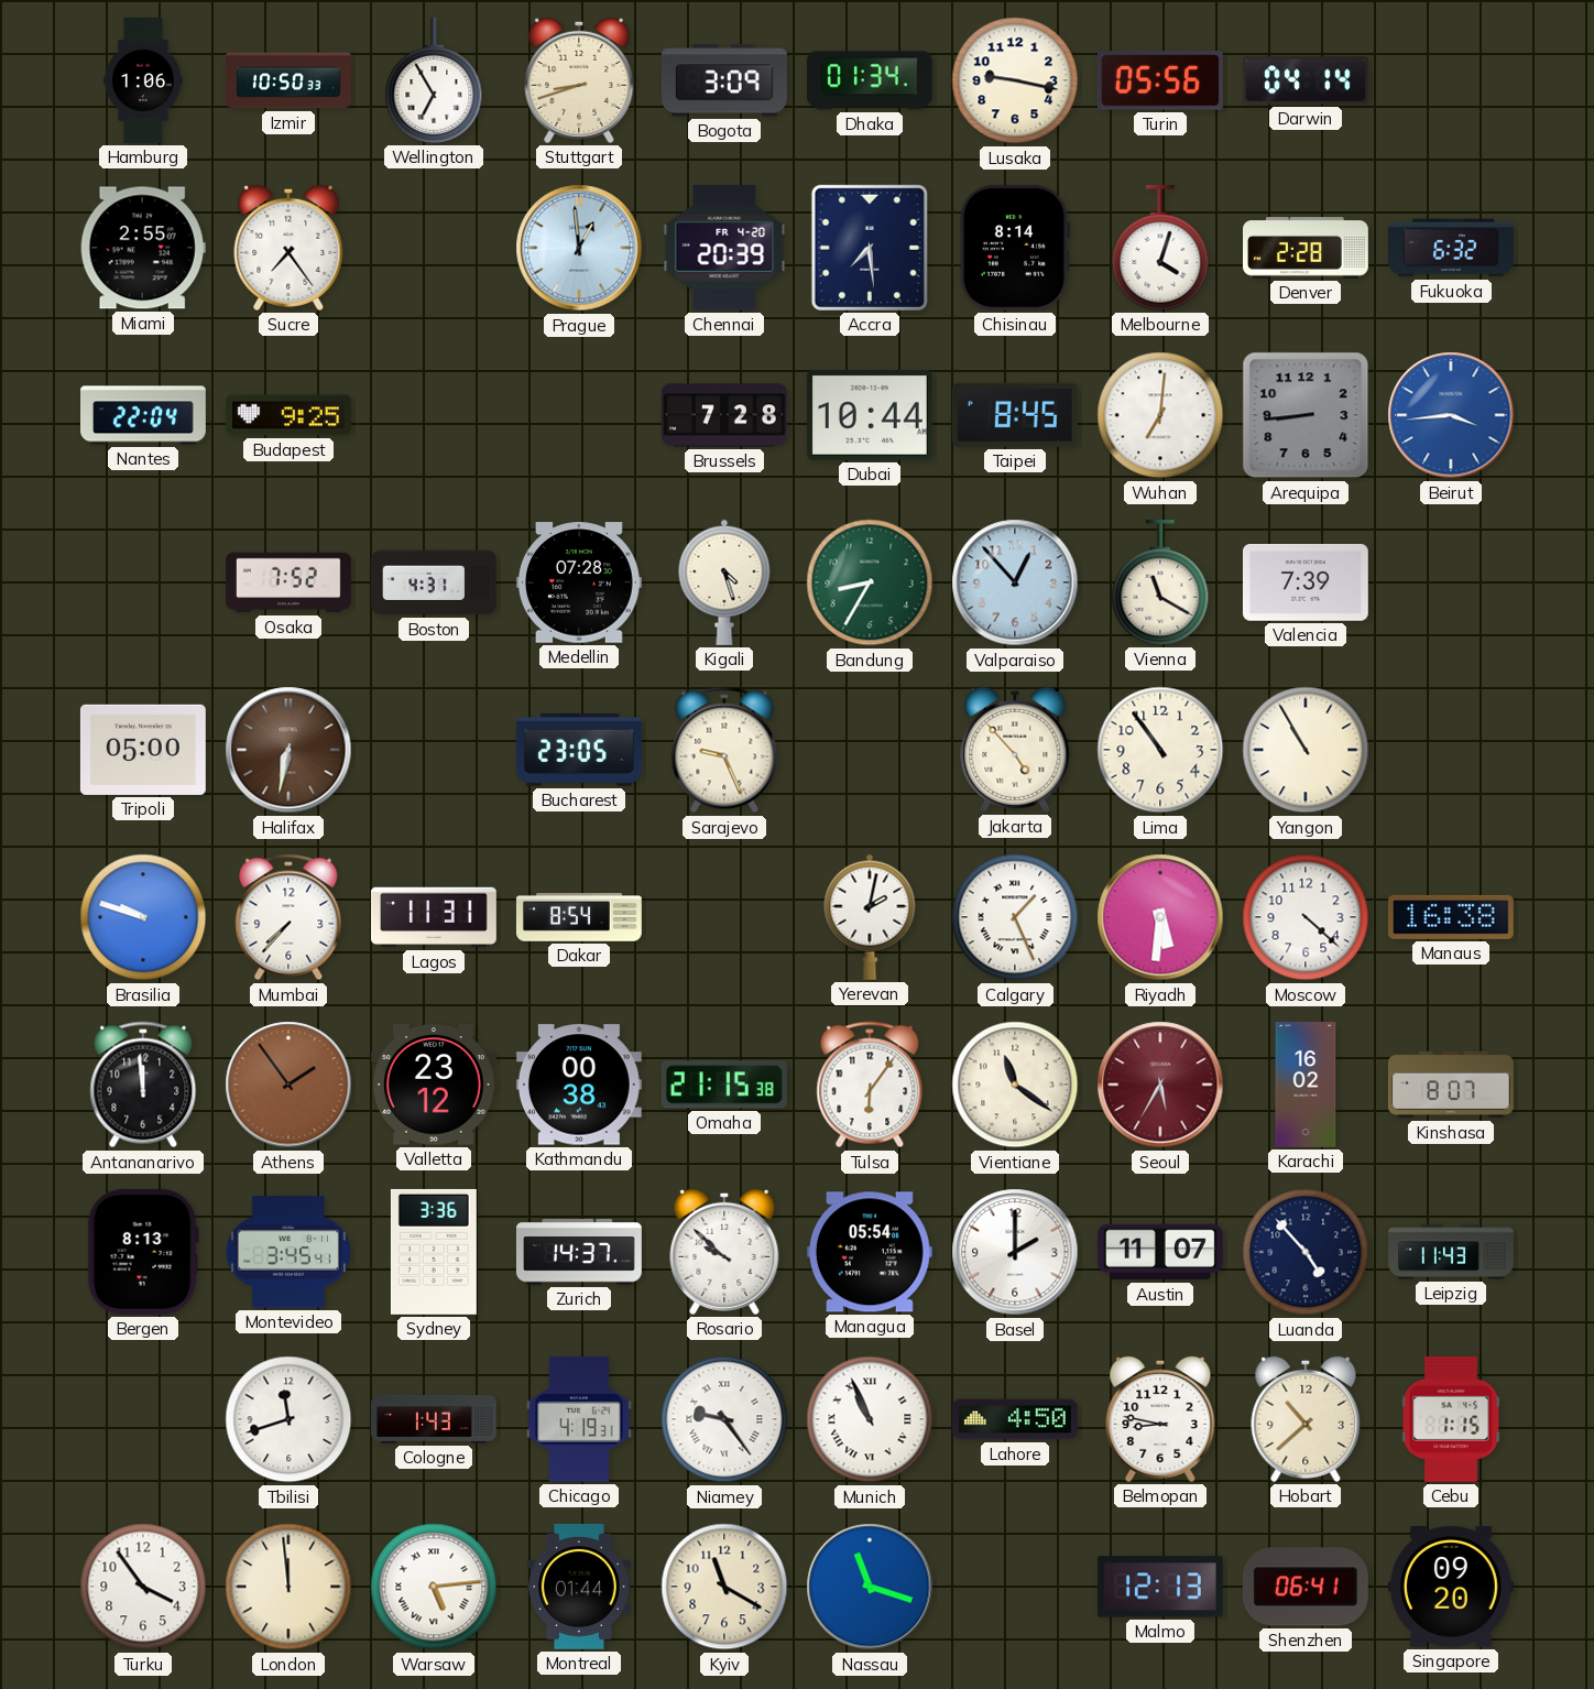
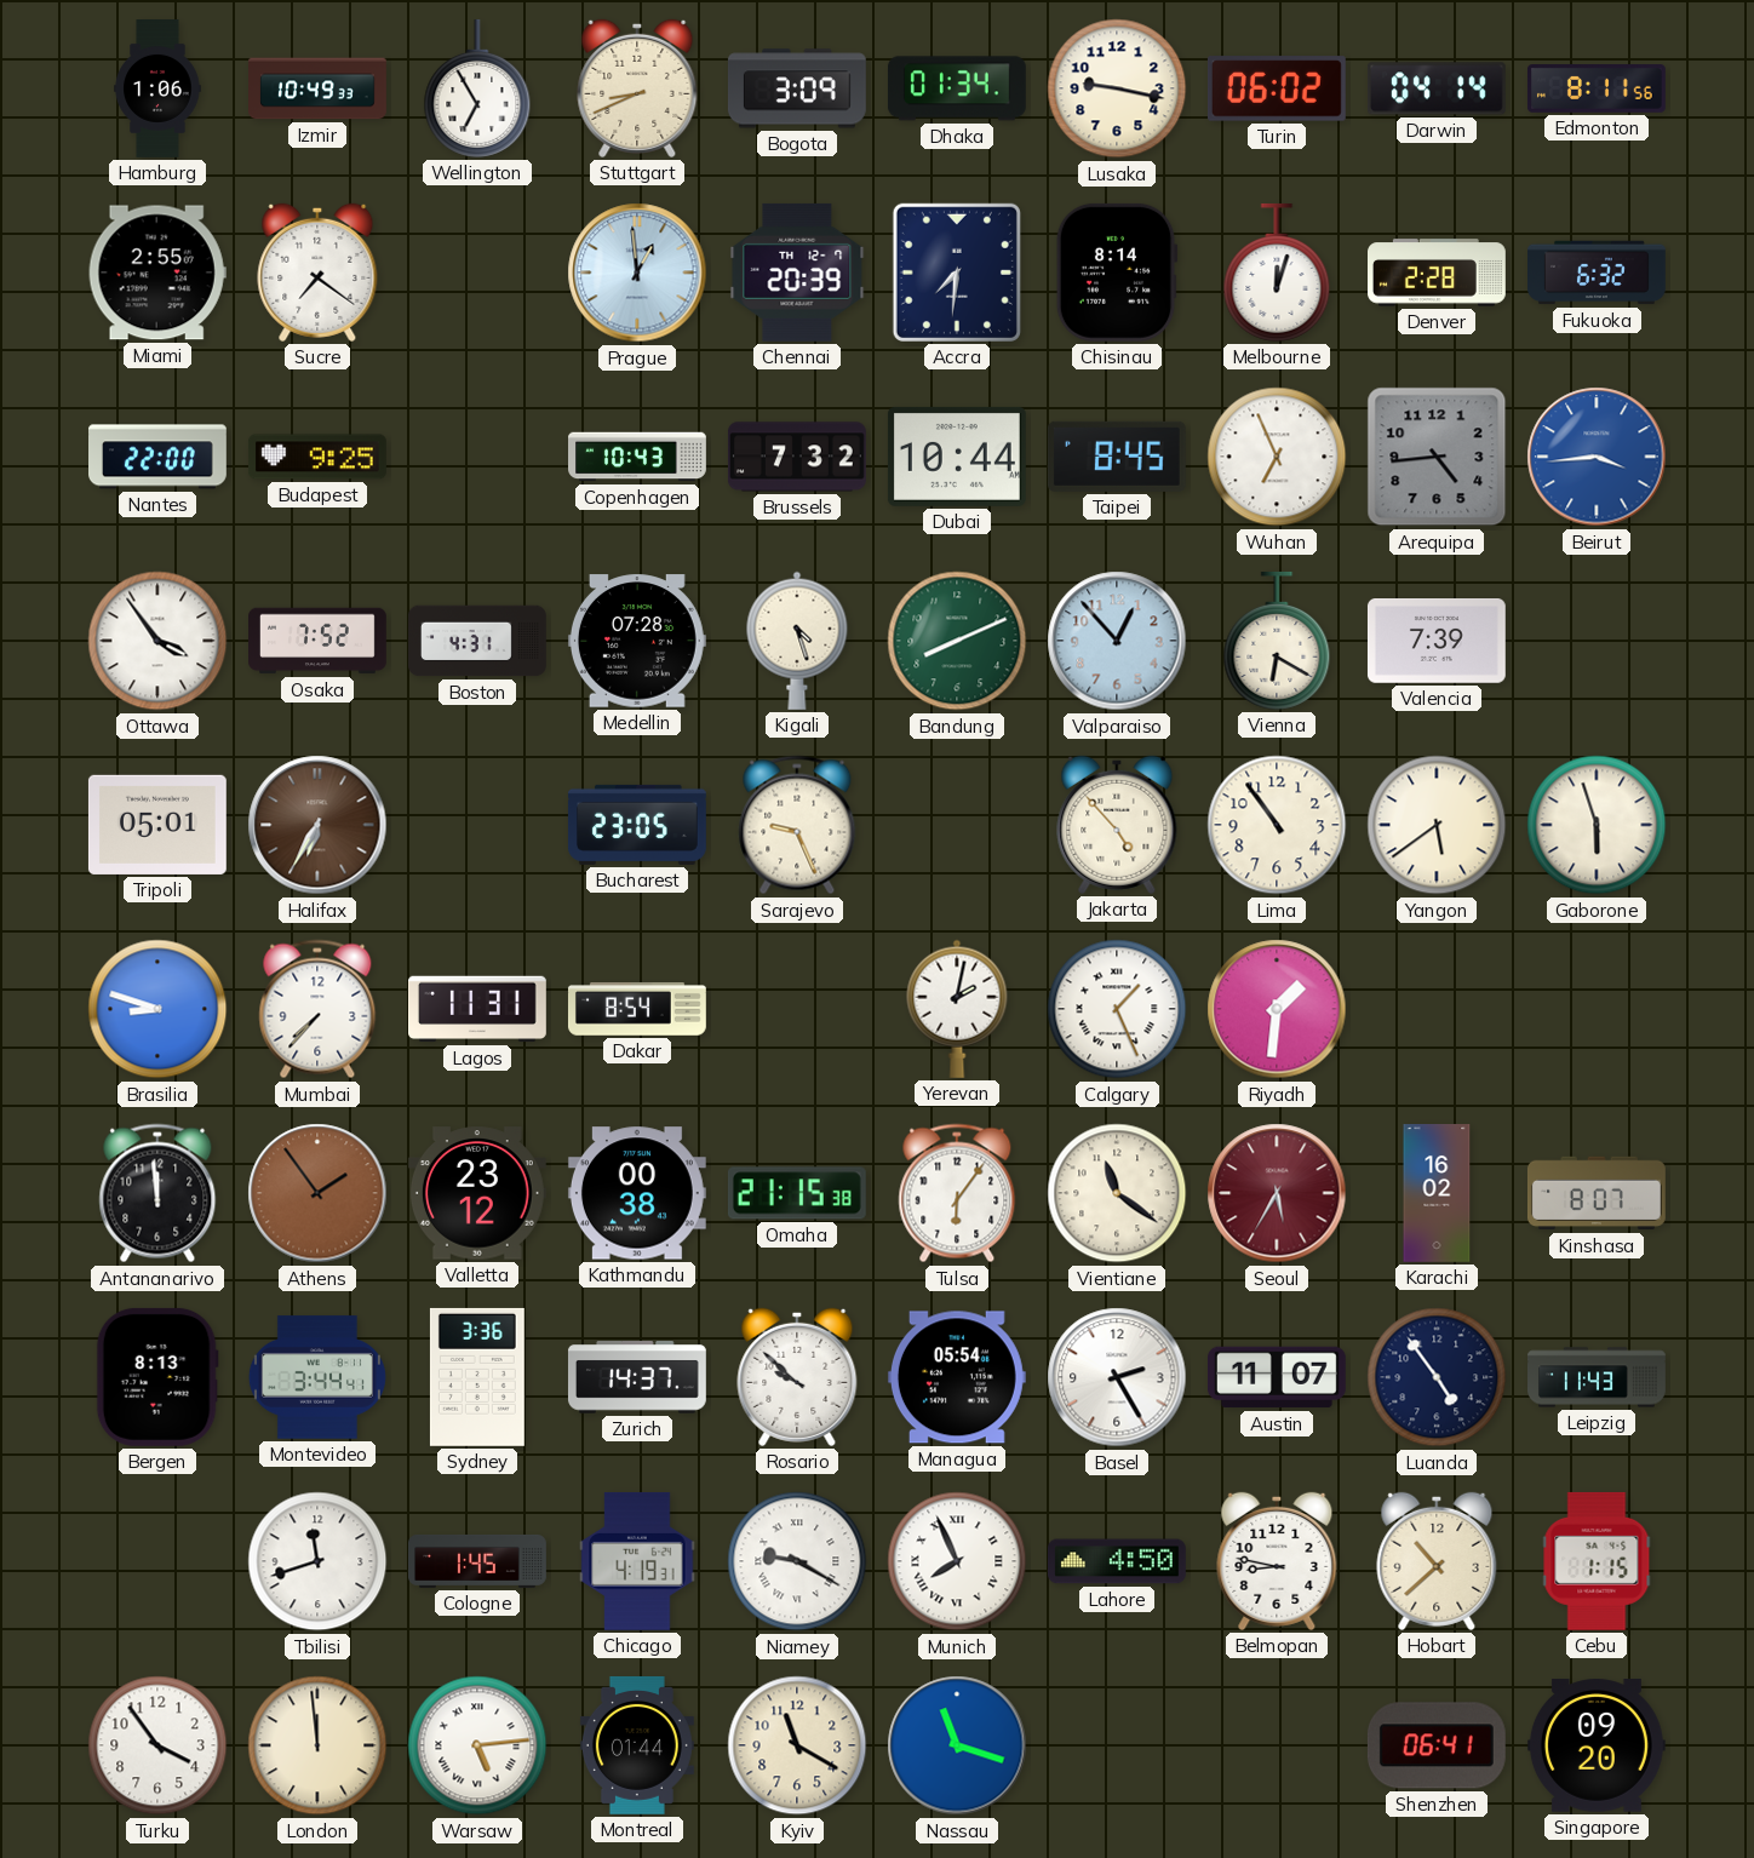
Izmir: 10:50 -> 10:49 (319, 88)
Stuttgart: 8:42 -> 8:41 (637, 88)
Turin: 05:56 -> 06:02 (1277, 88)
Edmonton: none -> 8:11 (1597, 90)
Sucre: 7:24 -> 7:21 (317, 273)
Chennai date: FR 4-20 -> TH 12-7 (797, 273)
Accra: 7:29 -> 7:31 (957, 273)
Melbourne: 4:03 -> 12:03 (1277, 273)
Nantes: 22:04 -> 22:00 (159, 457)
Copenhagen: none -> 10:43 (638, 457)
Brussels: 7:28 -> 7:32 (797, 457)
Wuhan: 7:01 -> 6:56 (1277, 457)
Arequipa: 8:44 -> 4:44 (1437, 457)
Ottawa: none -> 3:54 (157, 641)
Bandung: 8:35 -> 8:11 (957, 641)
Vienna: 11:20 -> 6:20 (1277, 641)
Tripoli: 05:00 -> 05:01 (157, 825)
Halifax: 6:32 -> 6:35 (317, 825)
Yangon: 10:55 -> 5:39 (1437, 825)
Gaborone: none -> 5:57 (1597, 825)
Brasilia: 9:48 -> 8:48 (157, 1009)
Riyadh: 5:31 -> 1:31 (1277, 1009)
Moscow: 4:22 -> none (1306, 917)
Manaus: 16:38 -> none (1451, 917)
Montevideo: 3:45 -> 3:44 (317, 1377)
Basel: 2:00 -> 2:25 (1117, 1377)
Luanda: 4:53 -> 4:54 (1437, 1377)
Cologne: 1:43 -> 1:45 (478, 1562)
Niamey: 9:24 -> 9:20 (797, 1561)
Munich: 10:56 -> 7:56 (957, 1561)
Malmo: 12:13 -> none (1160, 1587)
